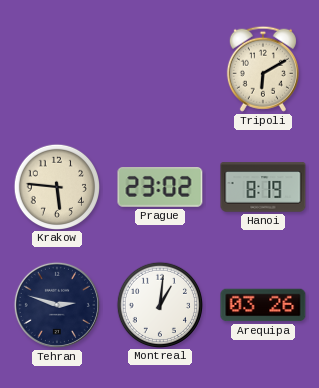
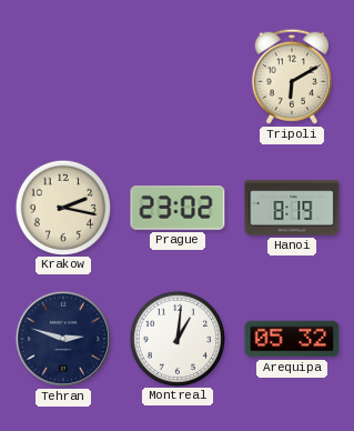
Krakow: 5:46 -> 2:17 (62, 207)
Arequipa: 03:26 -> 05:32 (292, 339)
